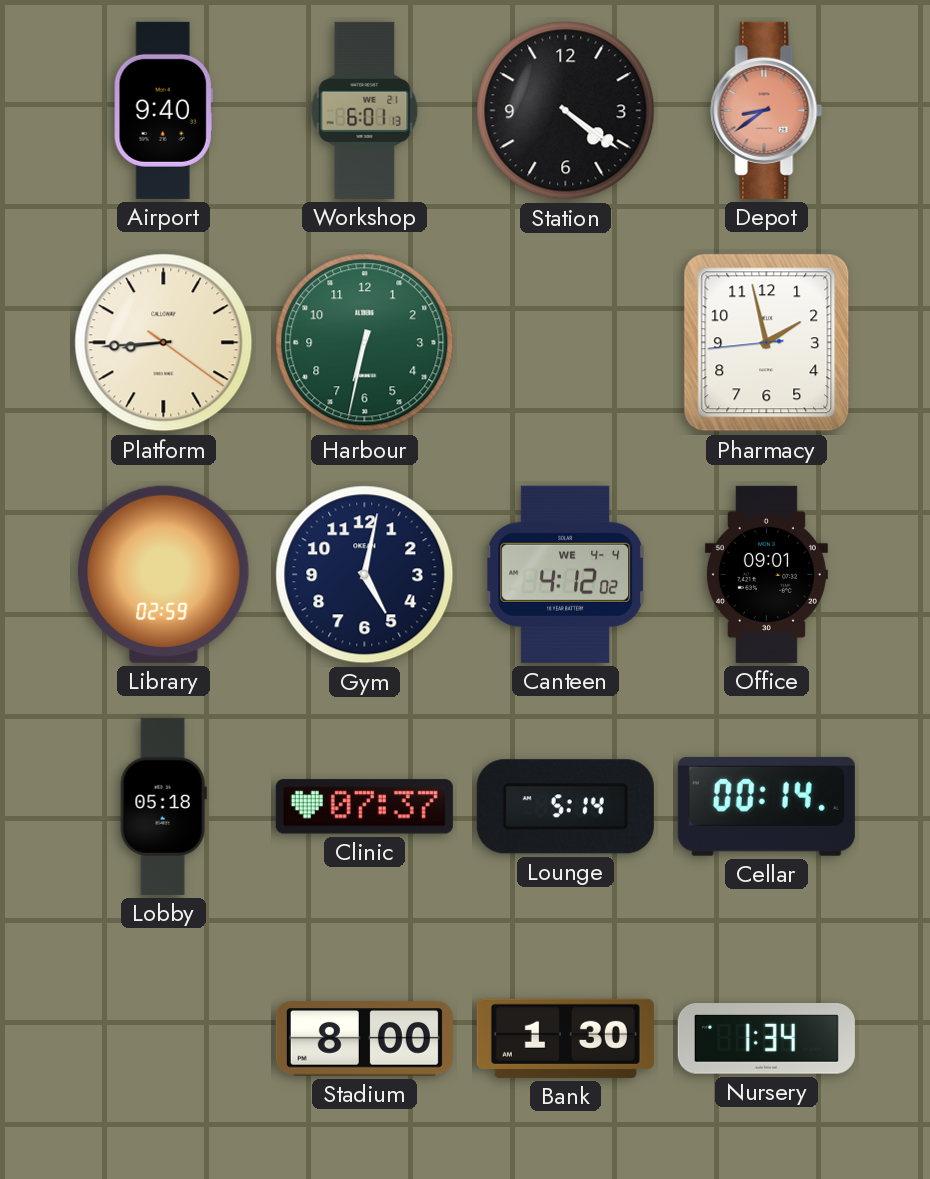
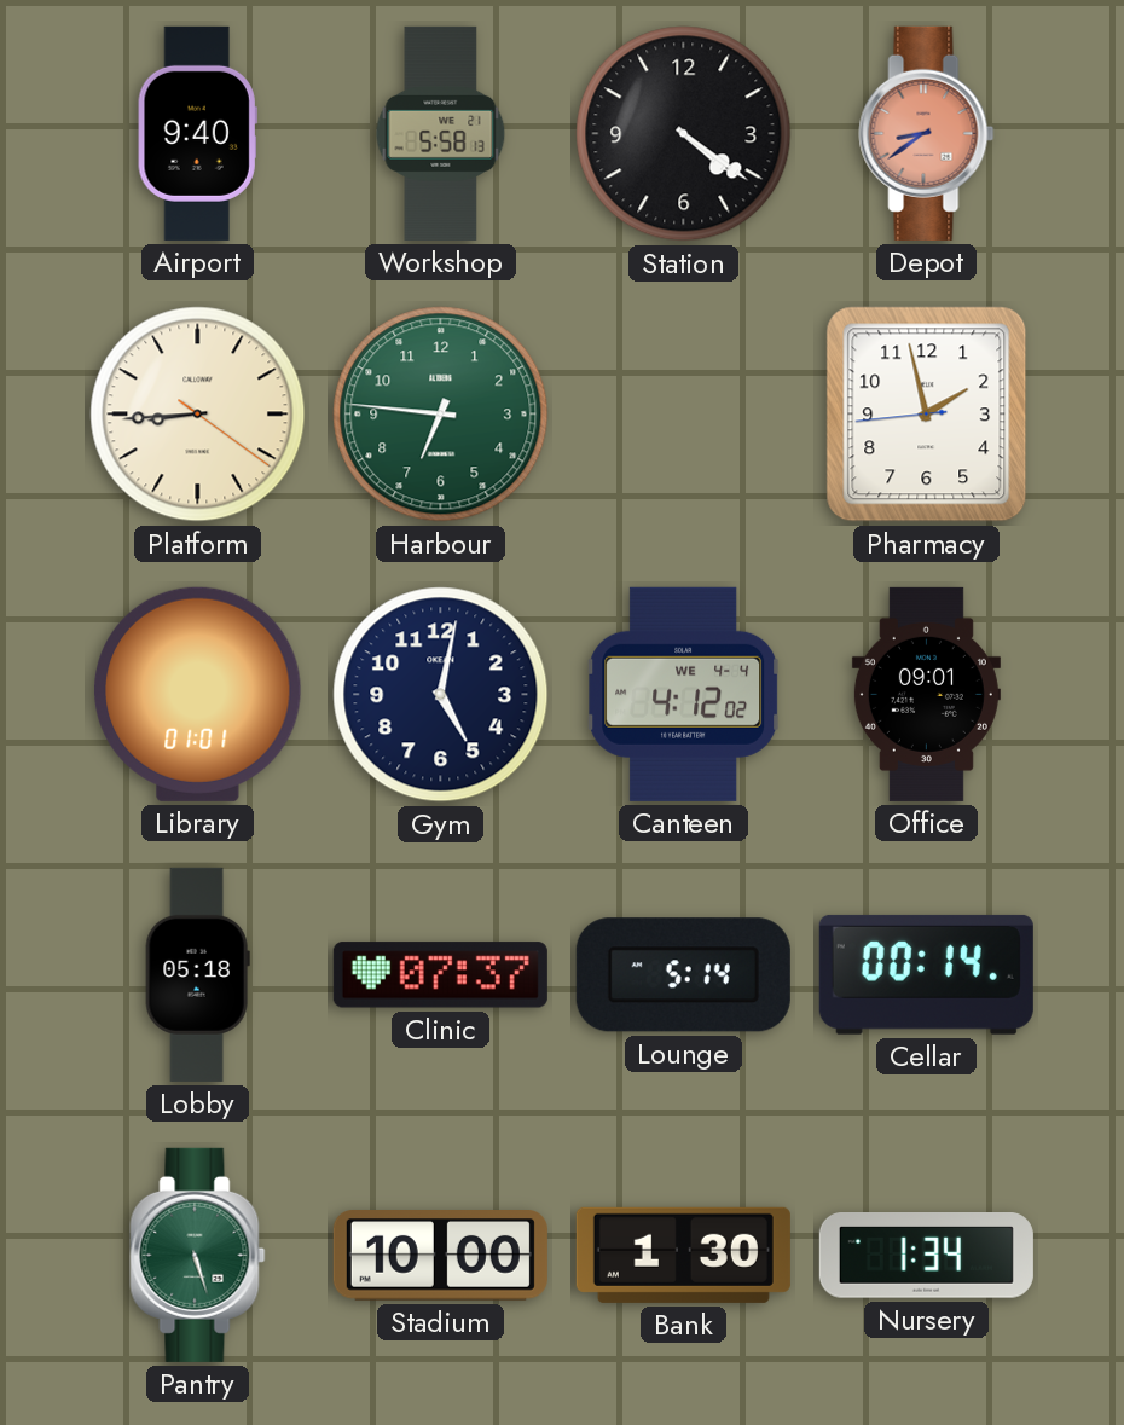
Workshop: 6:01 -> 5:58 (441, 133)
Harbour: 6:32 -> 6:46 (441, 415)
Library: 02:59 -> 01:01 (198, 694)
Pantry: none -> 5:27 (198, 1255)
Stadium: 8:00 -> 10:00 (440, 1256)
